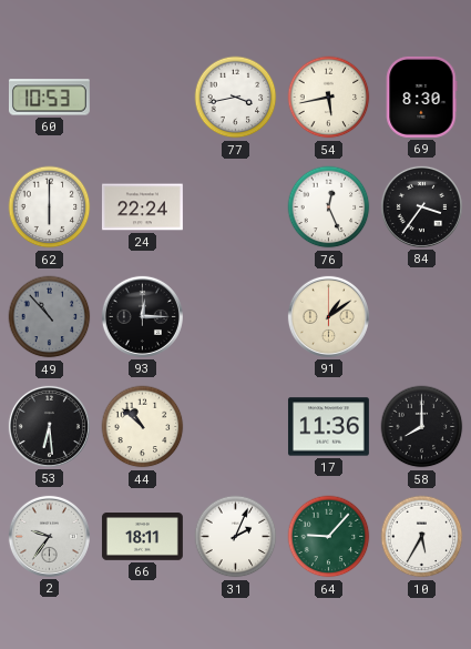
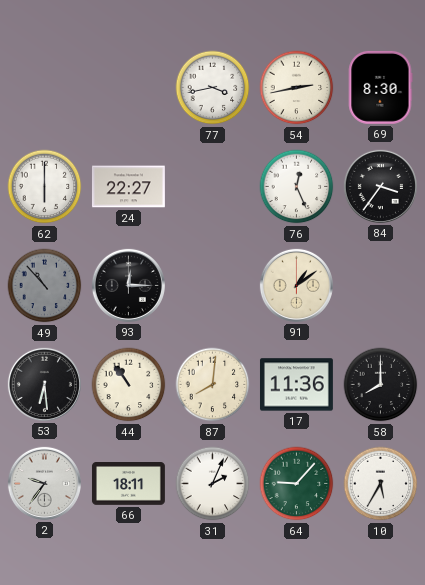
60: 10:53 -> none (49, 98)
54: 5:43 -> 2:43 (297, 88)
24: 22:24 -> 22:27 (128, 187)
44: 10:52 -> 10:54 (129, 385)
87: none -> 8:01 (213, 385)
